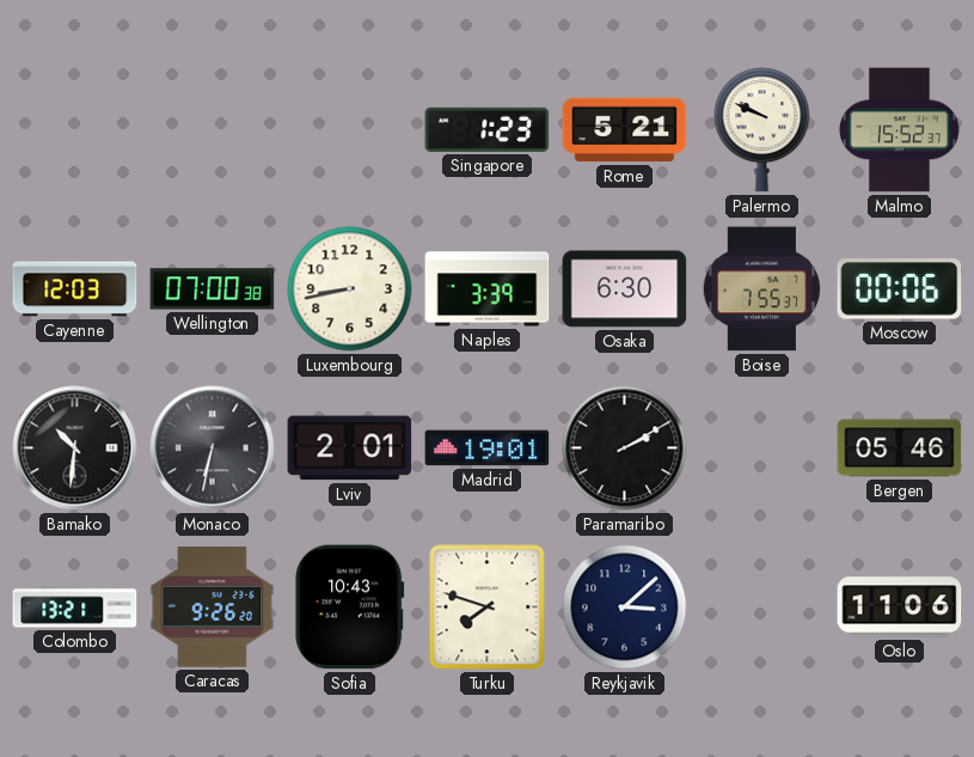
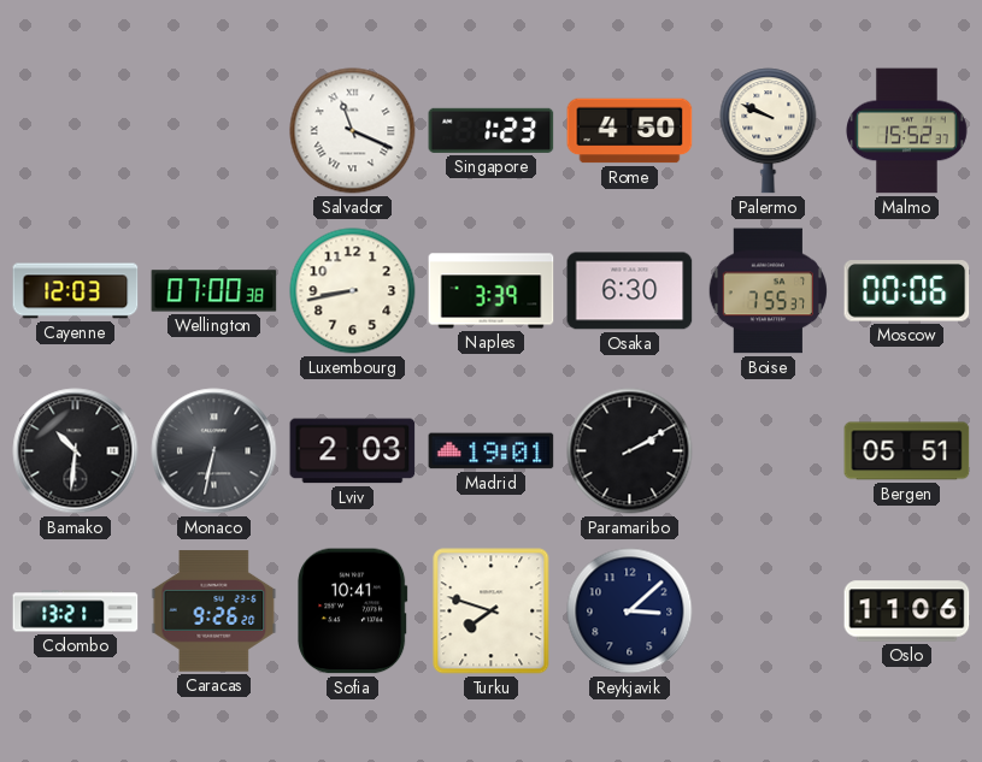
Salvador: none -> 11:19 (353, 131)
Rome: 5:21 -> 4:50 (630, 131)
Lviv: 2:01 -> 2:03 (353, 451)
Bergen: 05:46 -> 05:51 (907, 451)
Sofia: 10:43 -> 10:41 (353, 612)
